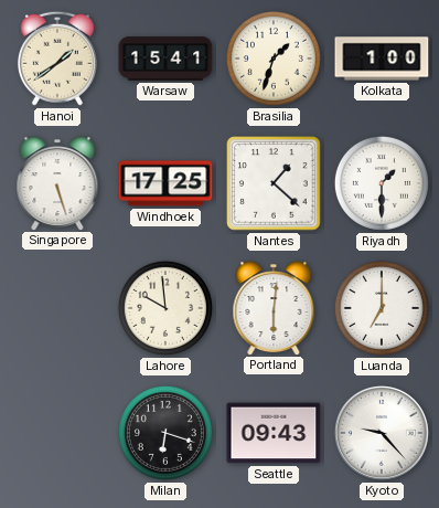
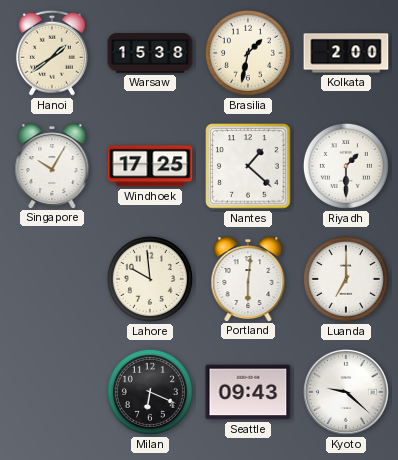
Warsaw: 15:41 -> 15:38 (150, 53)
Brasilia: 1:33 -> 1:32 (248, 53)
Kolkata: 1:00 -> 2:00 (346, 53)
Singapore: 5:27 -> 10:05 (52, 166)
Milan: 6:18 -> 6:19 (150, 392)
Kyoto: 9:23 -> 9:22 (346, 392)
